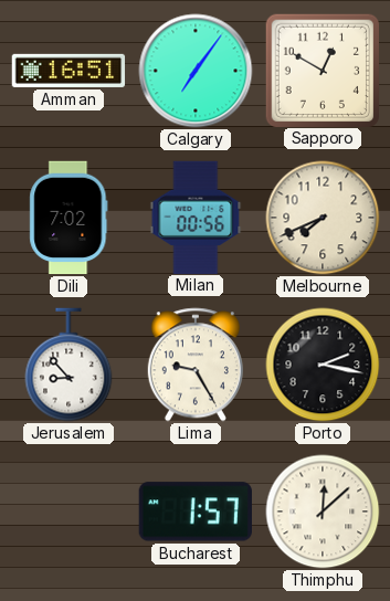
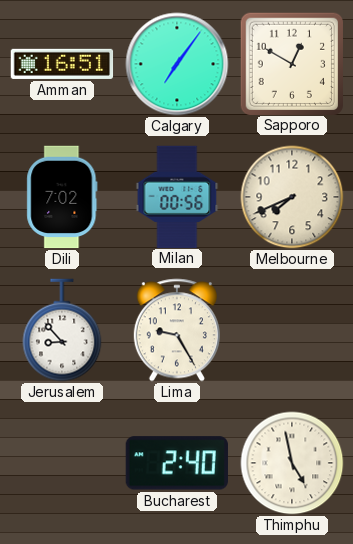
Porto: 2:17 -> none (323, 365)
Bucharest: 1:57 -> 2:40 (177, 463)
Thimphu: 12:08 -> 4:58 (292, 463)
